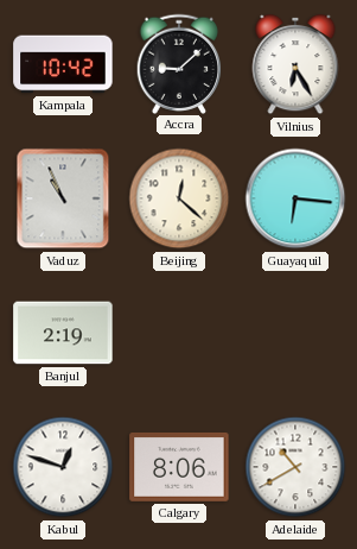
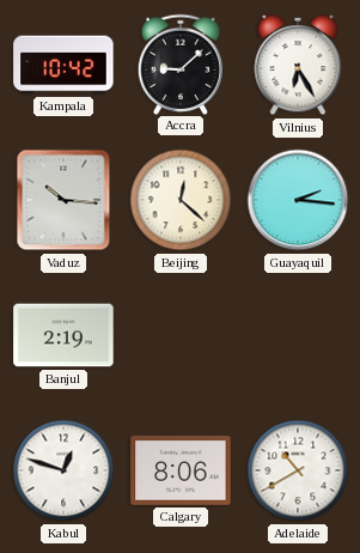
Vaduz: 10:56 -> 10:16 (63, 200)
Guayaquil: 6:16 -> 2:16 (298, 200)
